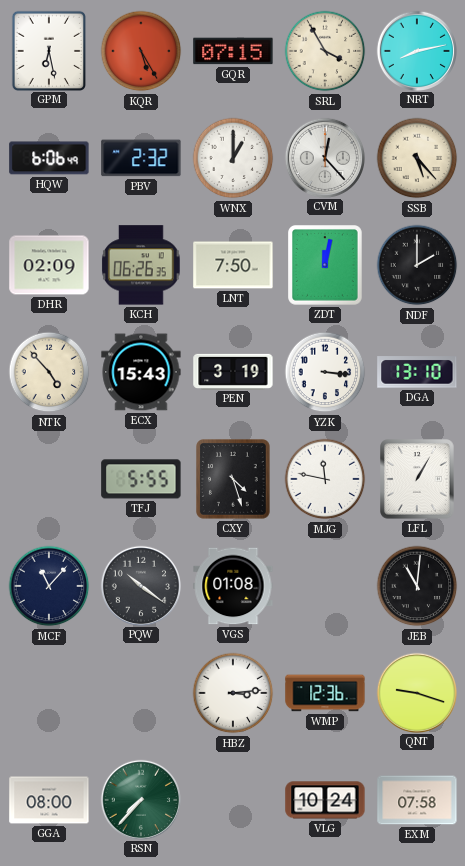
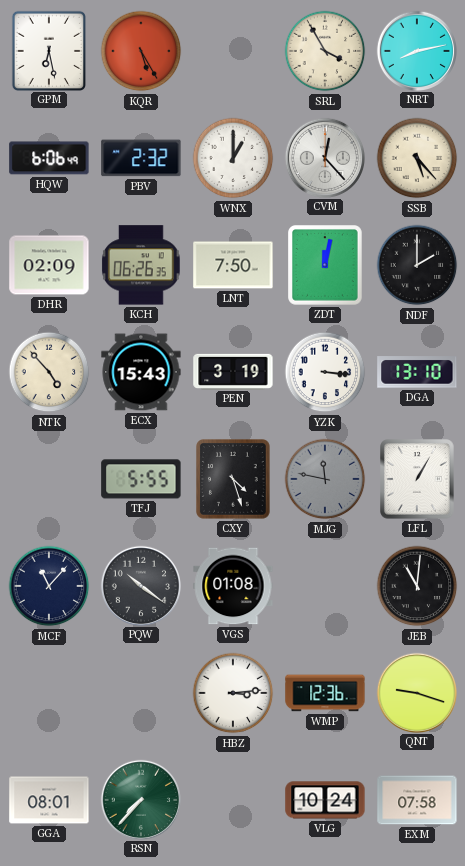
GQR: 07:15 -> none (233, 51)
MJG dial: white -> grey (325, 479)
GGA: 08:00 -> 08:01 (49, 800)
